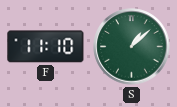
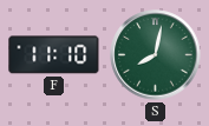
S: 1:08 -> 8:02 (156, 55)
